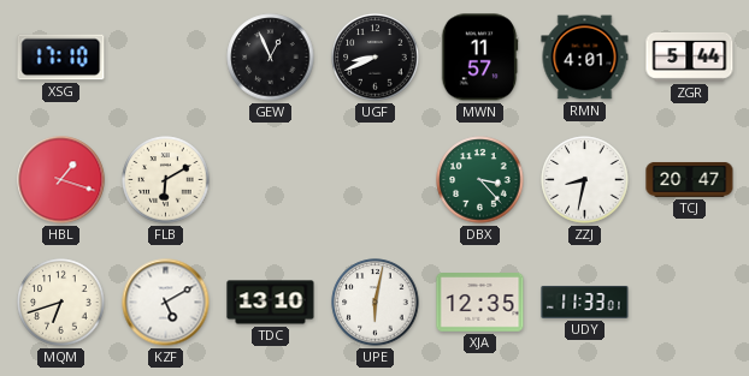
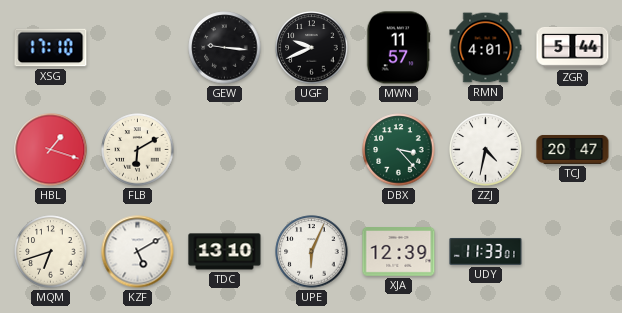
GEW: 12:56 -> 9:16 (225, 48)
UGF: 8:41 -> 9:41 (312, 48)
ZZJ: 8:32 -> 4:32 (486, 150)
UPE: 6:02 -> 6:04 (312, 252)
XJA: 12:35 -> 12:39 (399, 252)
